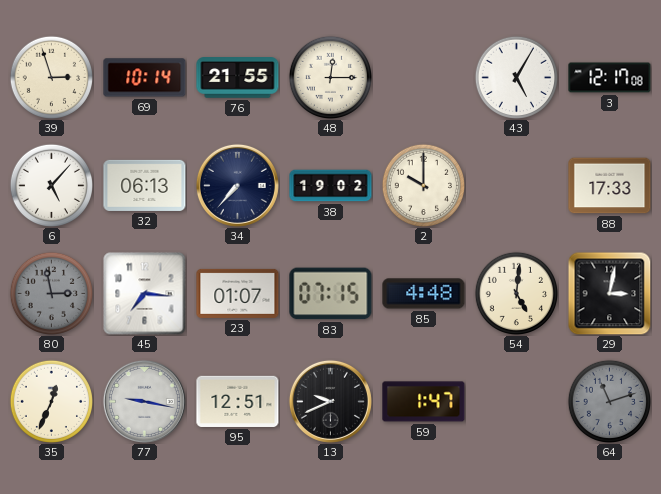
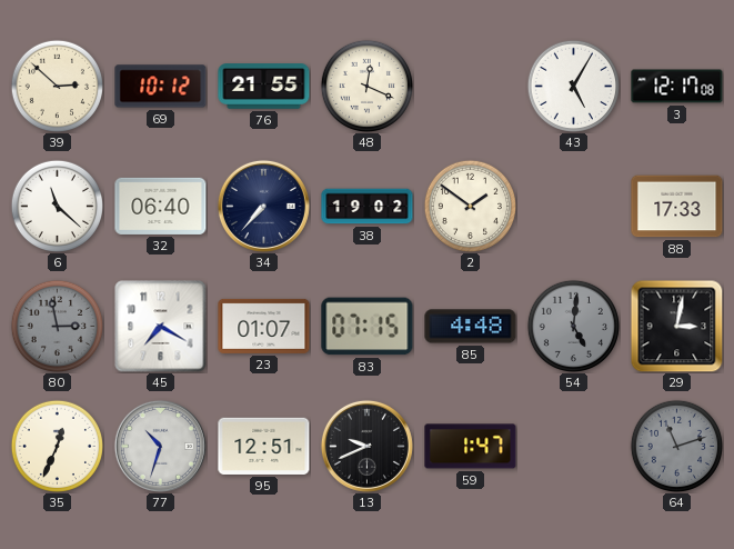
39: 2:57 -> 2:52 (57, 86)
69: 10:14 -> 10:12 (161, 87)
48: 12:15 -> 12:19 (366, 86)
6: 5:07 -> 11:22 (57, 206)
32: 06:13 -> 06:40 (161, 206)
2: 10:00 -> 1:51 (470, 206)
45: 7:16 -> 7:20 (161, 327)
54 dial: cream -> grey (573, 326)
77: 9:17 -> 10:33 (160, 446)
